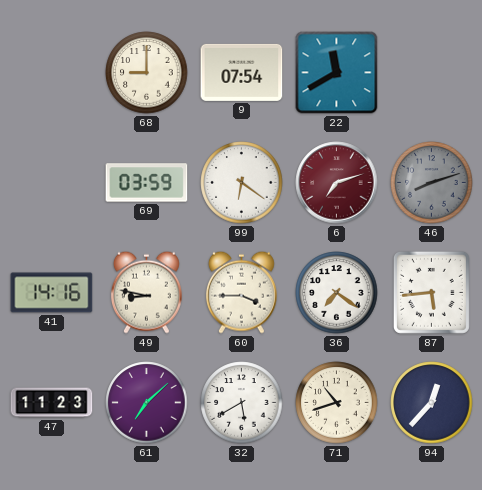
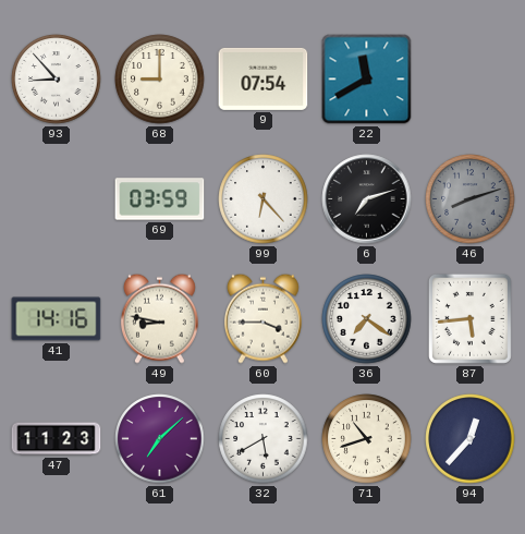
93: none -> 8:53 (57, 80)
99: 6:21 -> 6:23 (264, 199)
6 dial: burgundy -> black (367, 199)
